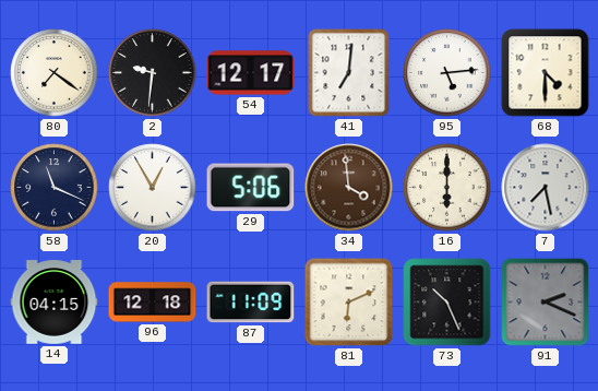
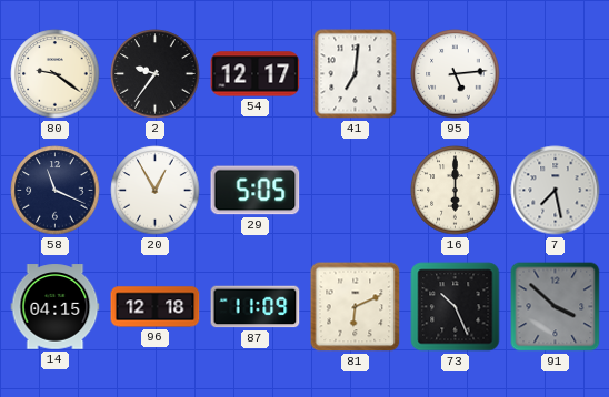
80: 7:21 -> 9:21 (56, 74)
2: 9:31 -> 9:36 (156, 74)
68: 4:30 -> none (546, 73)
29: 5:06 -> 5:05 (256, 191)
34: 3:59 -> none (349, 188)
91: 2:19 -> 3:52 (556, 307)
